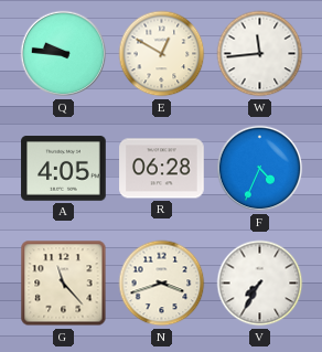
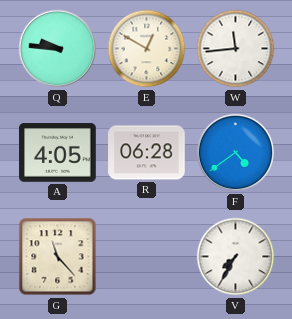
F: 4:34 -> 4:39 (236, 153)
N: 3:42 -> none (162, 284)
